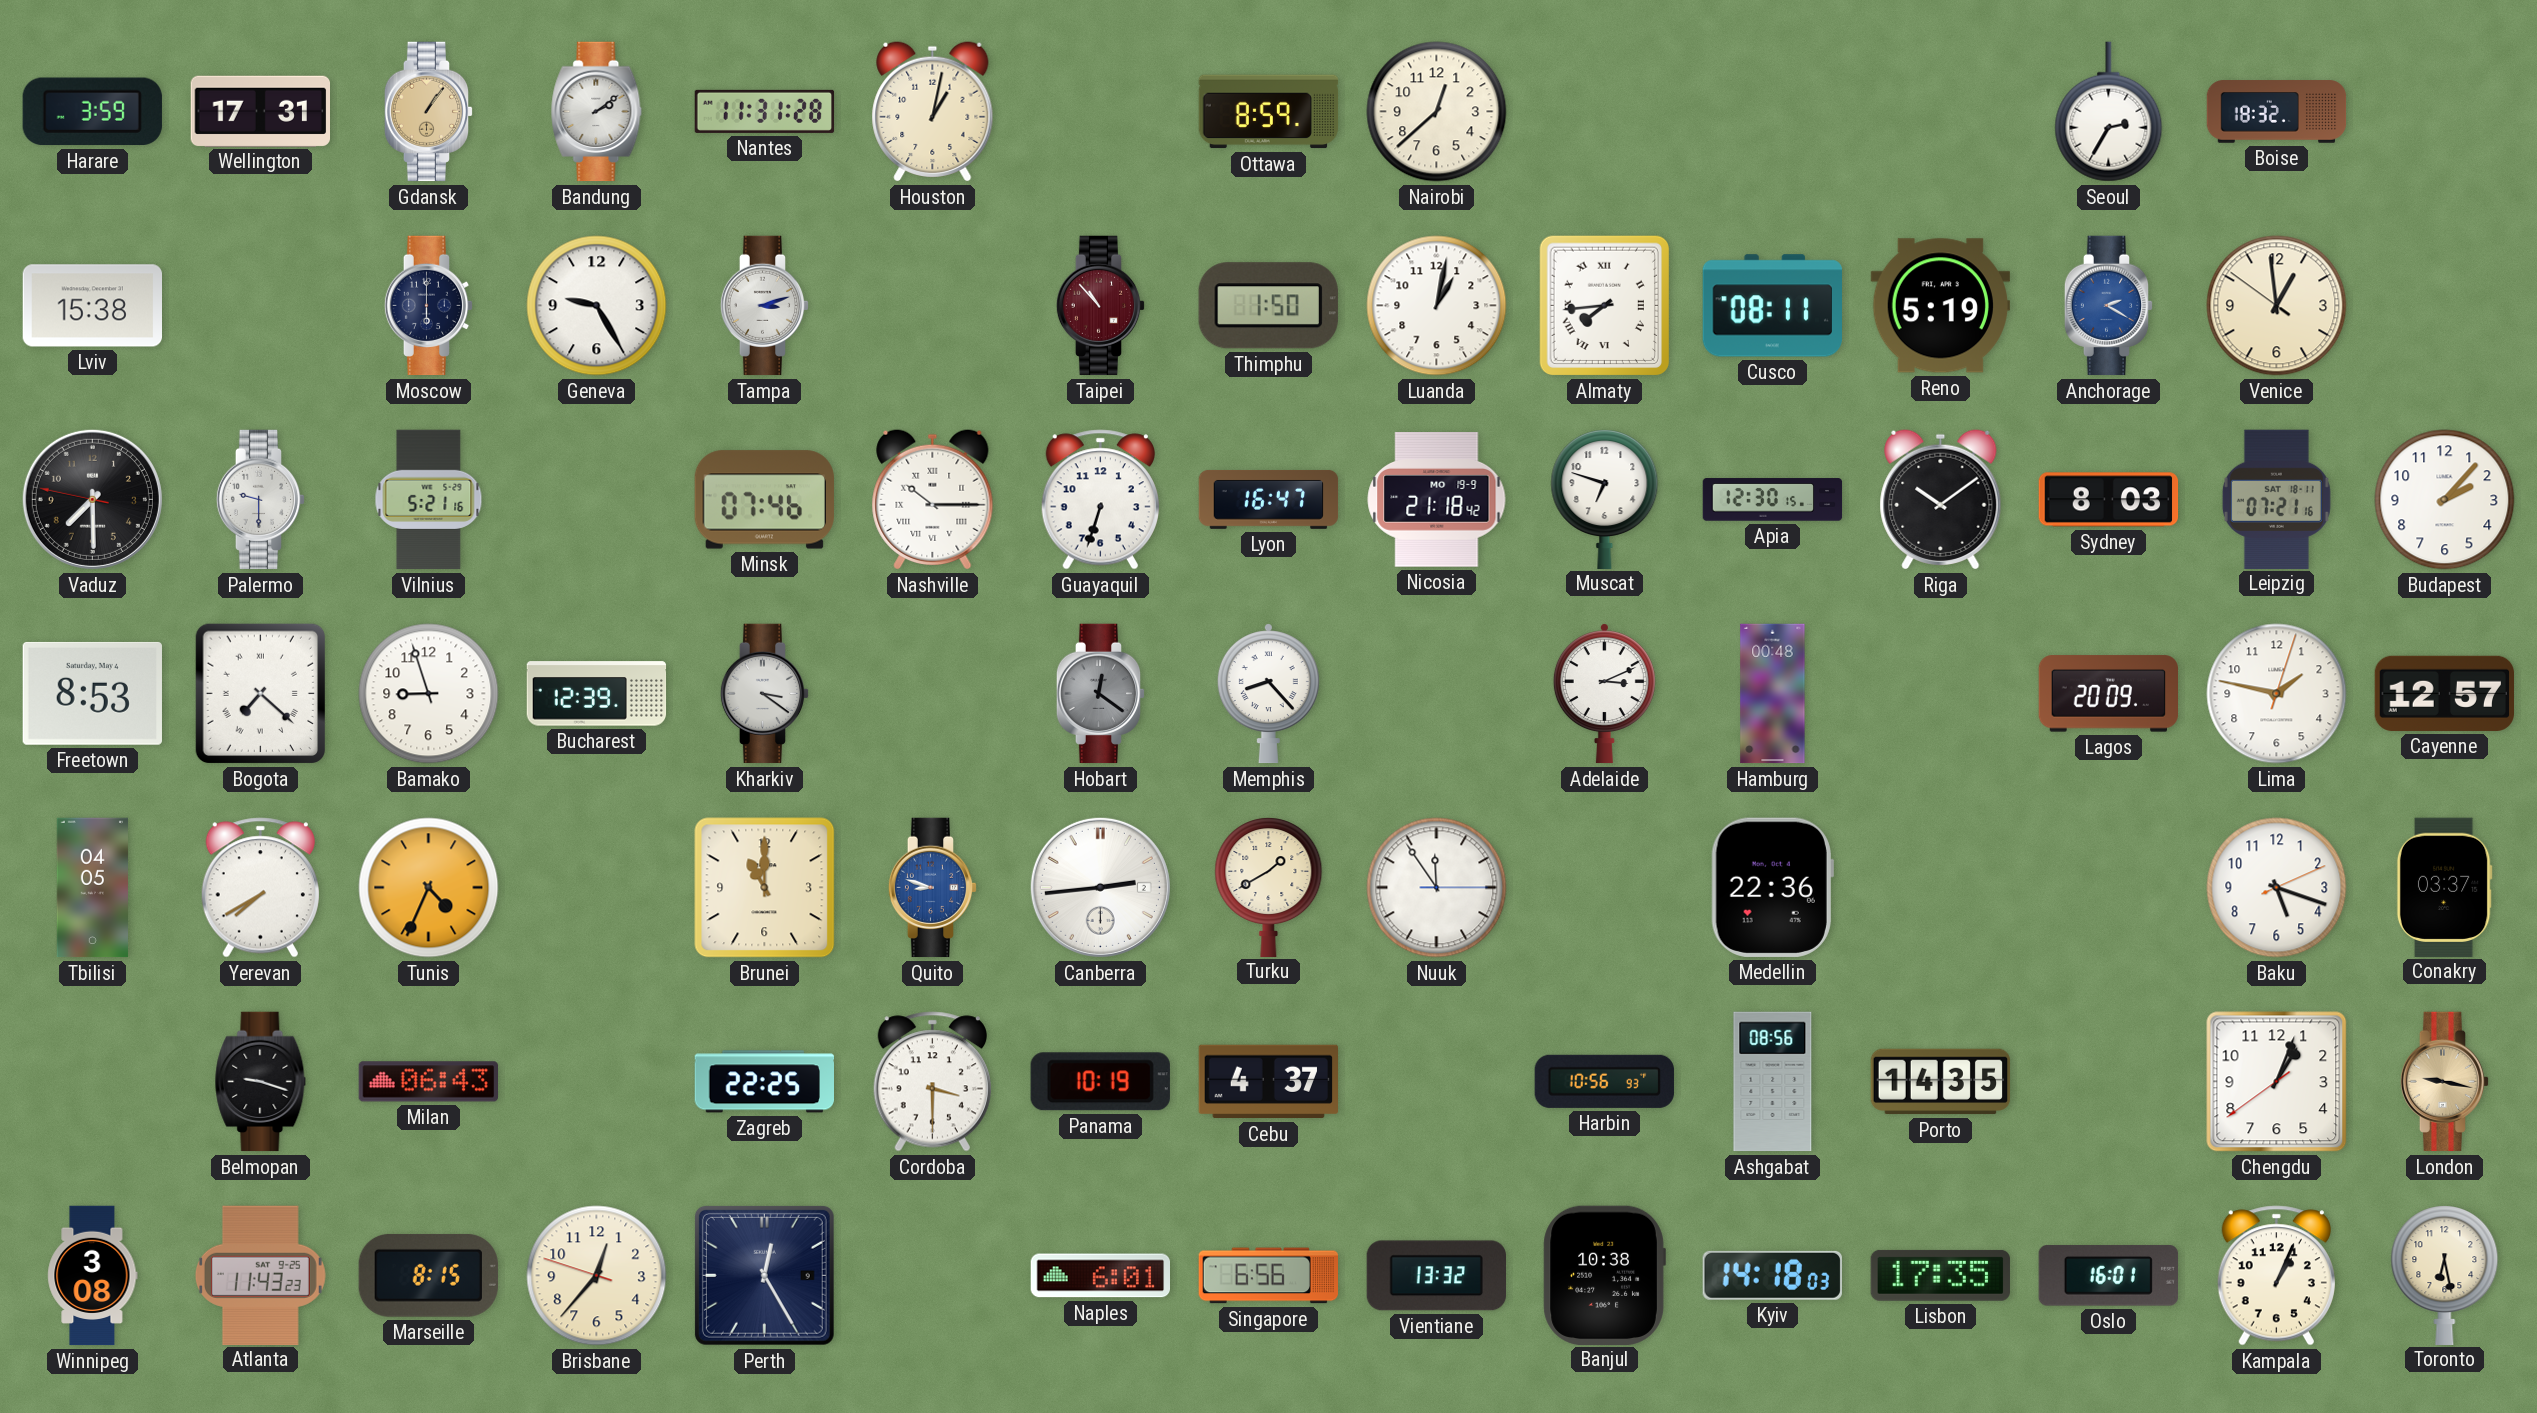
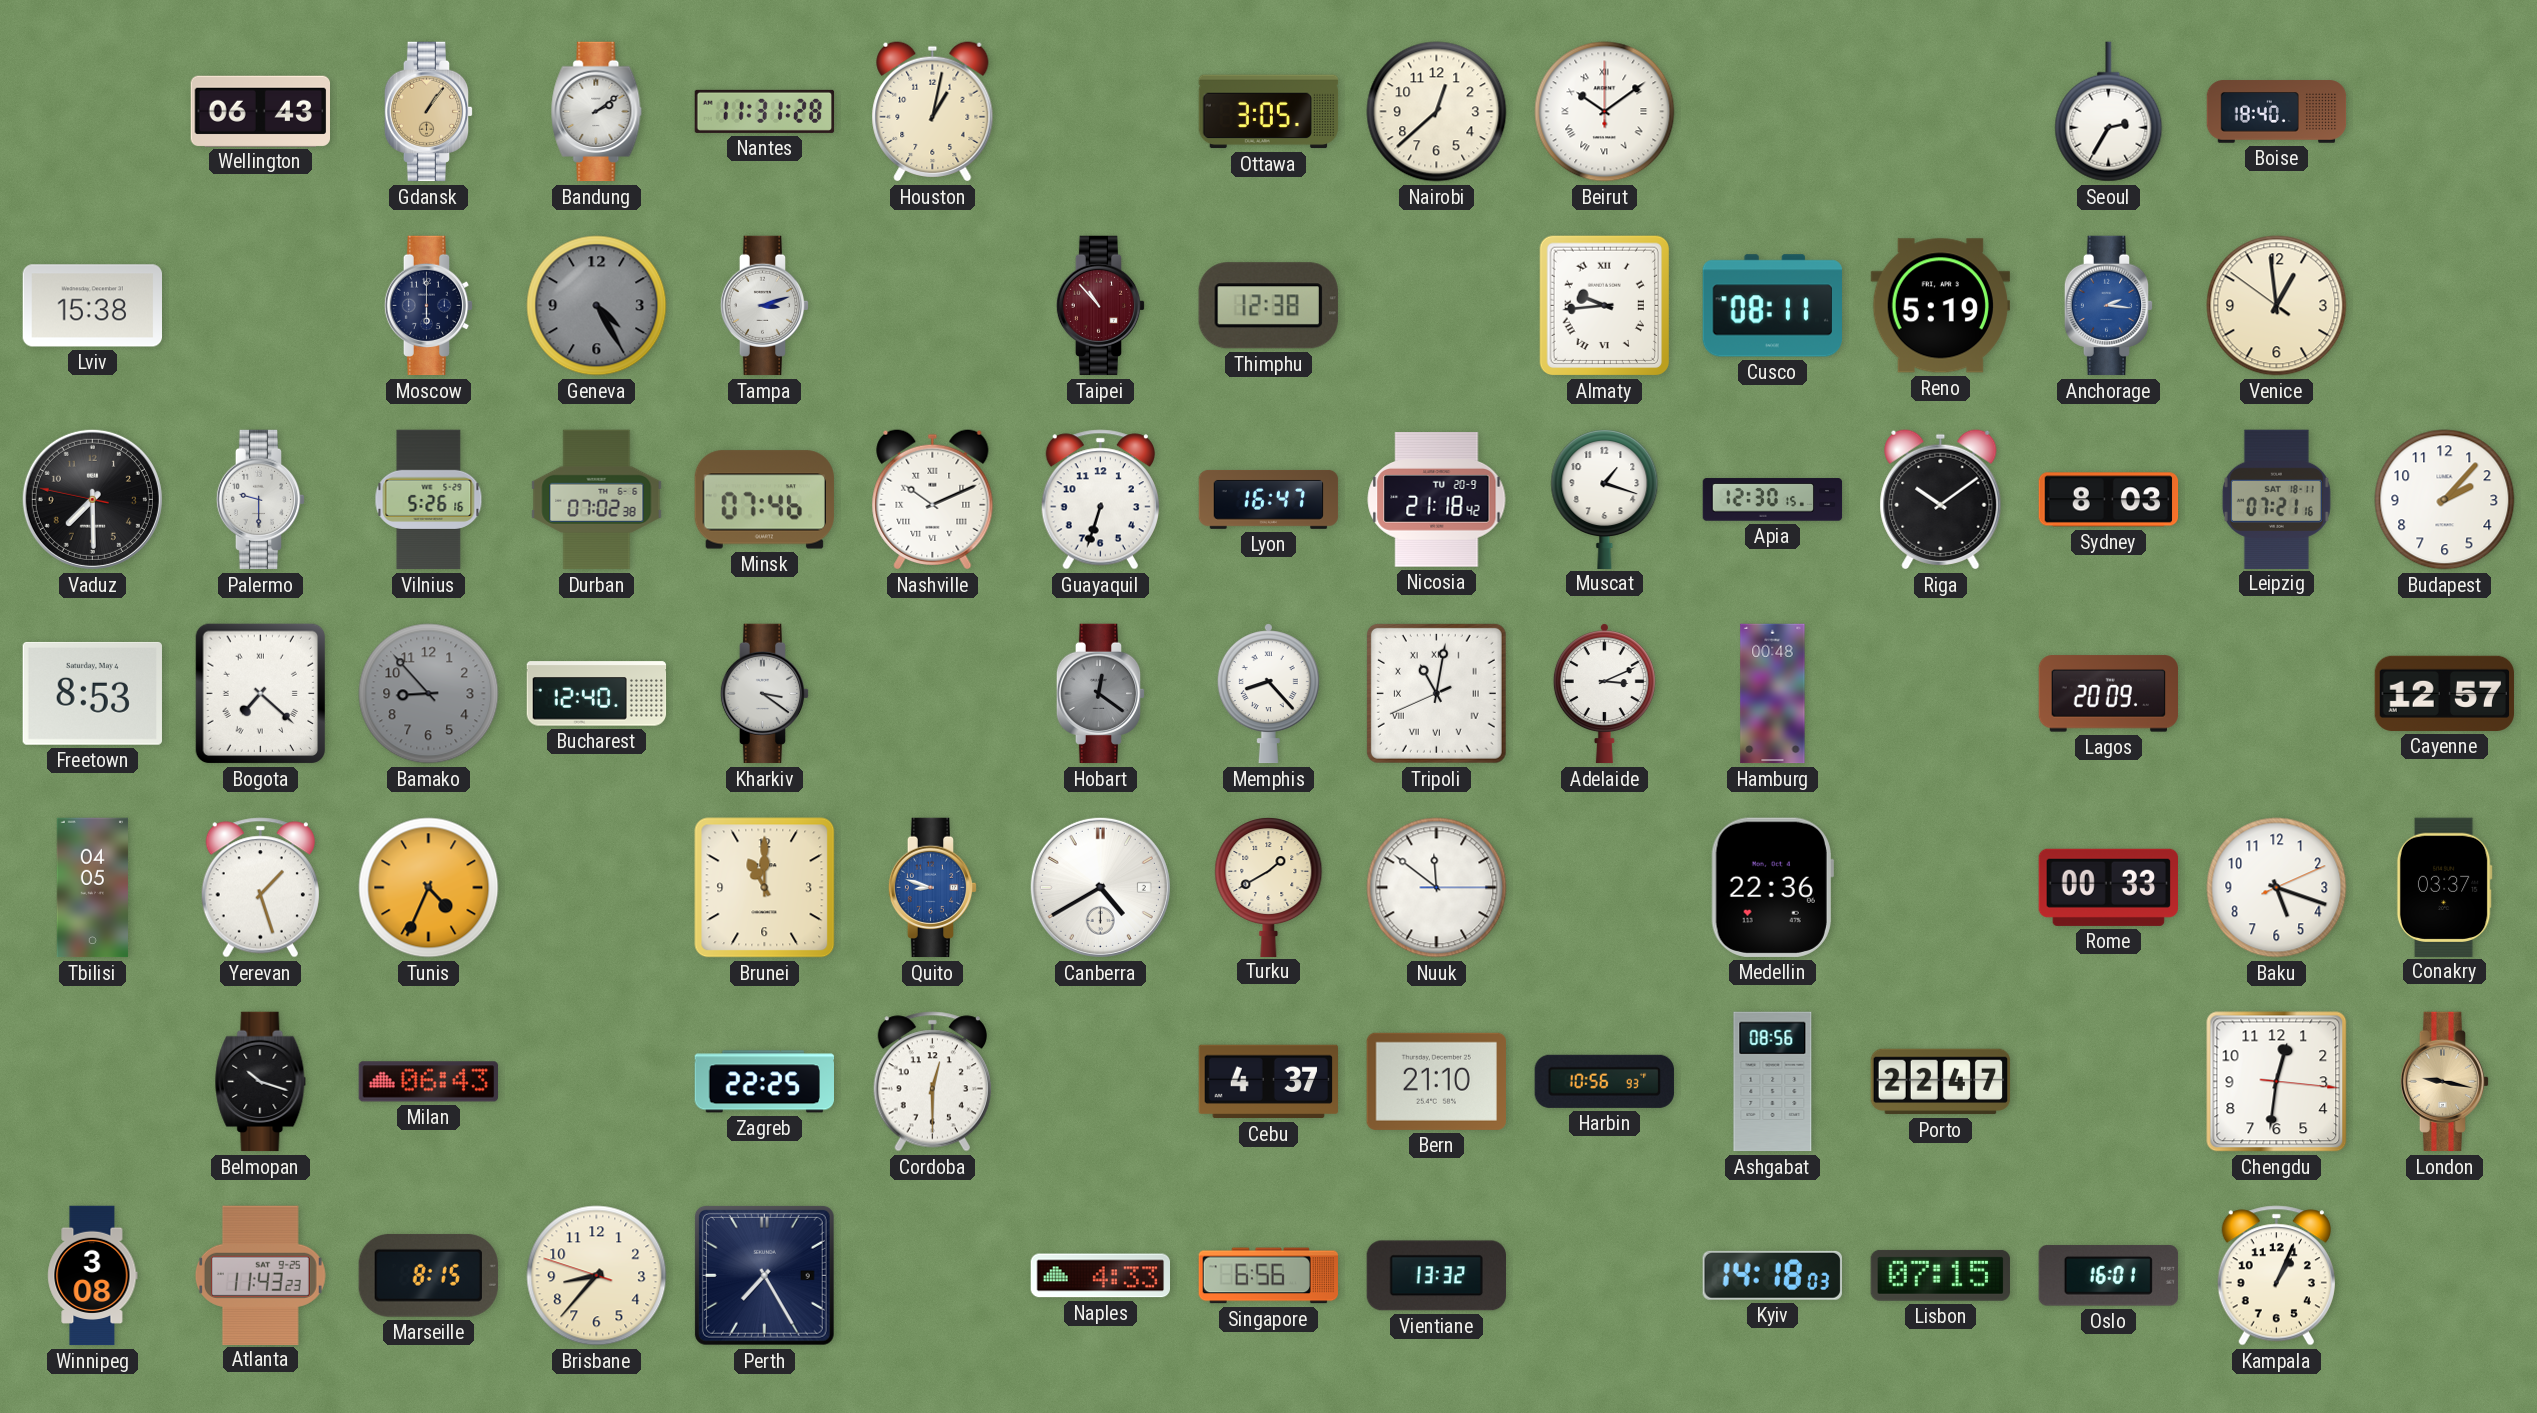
Harare: 3:59 -> none (92, 112)
Wellington: 17:31 -> 06:43 (260, 111)
Ottawa: 8:59 -> 3:05 (1269, 112)
Beirut: none -> 10:09 (1605, 112)
Boise: 18:32 -> 18:40 (2277, 112)
Geneva: 9:25 -> 4:25 (597, 306)
Geneva dial: white -> grey (597, 306)
Thimphu: 1:50 -> 12:38 (1268, 306)
Luanda: 1:02 -> none (1437, 306)
Almaty: 7:44 -> 9:44 (1604, 306)
Anchorage: 2:20 -> 2:16 (2109, 306)
Vilnius: 5:21 -> 5:26 (429, 500)
Durban: none -> 07:02 (597, 500)
Nashville: 10:15 -> 10:11 (933, 500)
Nicosia date: MO 19-9 -> TU 20-9 (1437, 500)
Muscat: 6:48 -> 1:18 (1605, 499)
Bamako: 8:57 -> 8:53 (429, 694)
Bamako dial: white -> grey (429, 694)
Bucharest: 12:39 -> 12:40 (597, 694)
Tripoli: none -> 11:01 (1436, 693)
Lima: 1:47 -> none (2277, 694)
Yerevan: 7:40 -> 1:27 (260, 888)
Canberra: 2:44 -> 4:40 (1100, 887)
Nuuk: 11:54 -> 11:51 (1437, 888)
Rome: none -> 00:33 (2108, 887)
Belmopan: 9:18 -> 10:18 (261, 1082)
Cordoba: 3:30 -> 12:30 (932, 1082)
Panama: 10:19 -> none (1100, 1082)
Bern: none -> 21:10 (1436, 1081)
Porto: 14:35 -> 22:47 (1941, 1082)
Chengdu: 1:03 -> 12:31 (2277, 1082)
Brisbane: 12:36 -> 8:36 (597, 1276)
Perth: 12:25 -> 7:25 (764, 1275)
Naples: 6:01 -> 4:33 (1100, 1276)
Banjul: 10:38 -> none (1604, 1275)
Lisbon: 17:35 -> 07:15 (1940, 1275)
Toronto: 6:28 -> none (2445, 1275)
